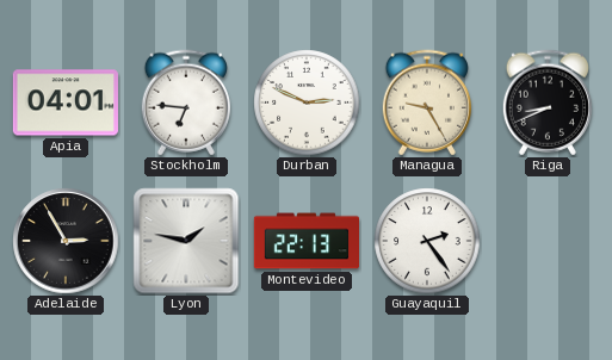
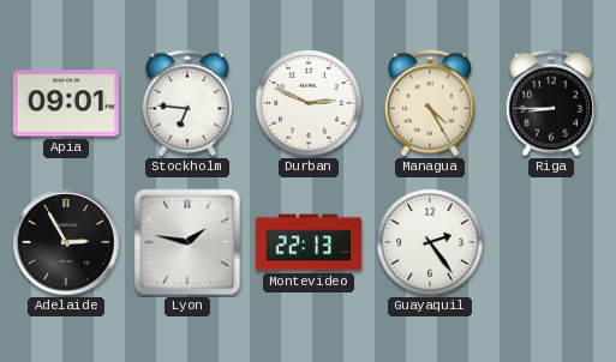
Apia: 04:01 -> 09:01 (66, 103)
Managua: 9:25 -> 4:25 (429, 103)
Riga: 8:41 -> 8:45 (550, 103)
